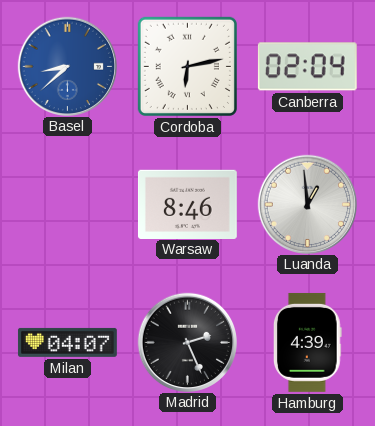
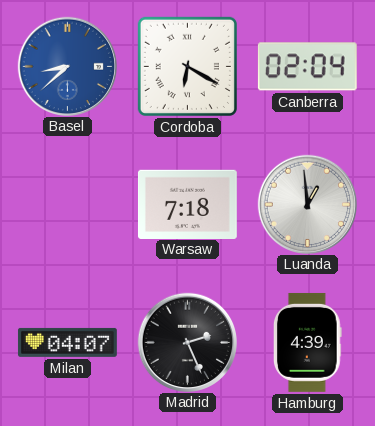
Cordoba: 6:13 -> 6:20 (187, 66)
Warsaw: 8:46 -> 7:18 (187, 204)
